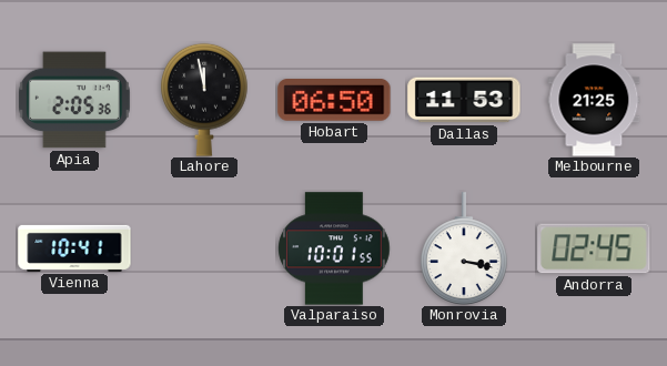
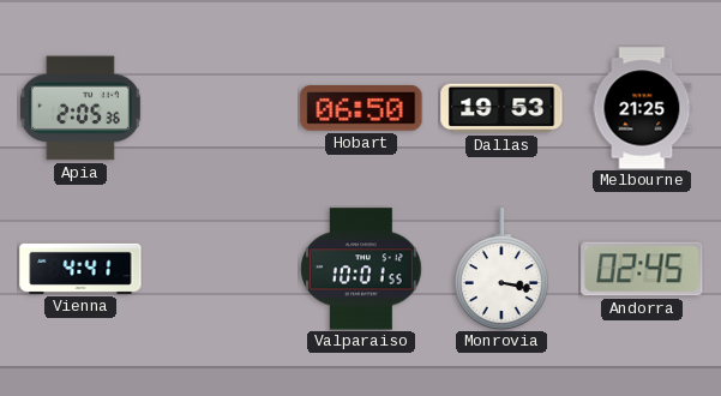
Lahore: 11:58 -> none (205, 100)
Dallas: 11:53 -> 19:53 (501, 108)
Vienna: 10:41 -> 4:41 (80, 269)
